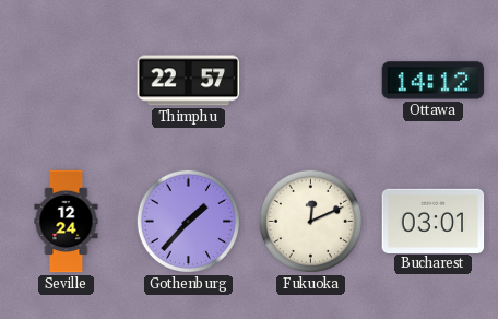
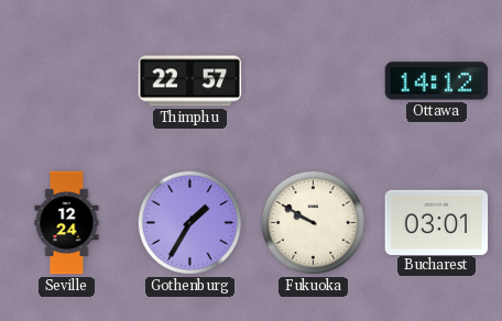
Gothenburg: 1:37 -> 1:35 (189, 222)
Fukuoka: 12:11 -> 9:50 (313, 222)
